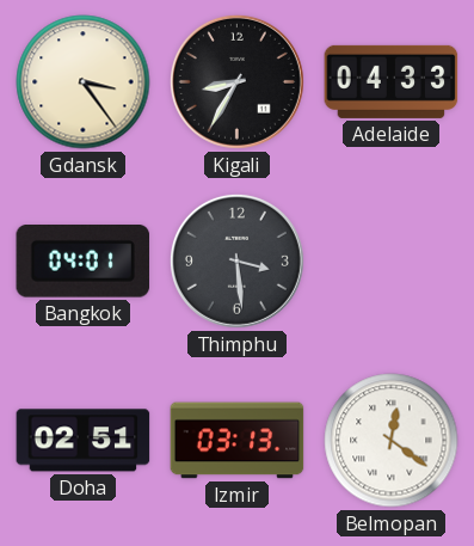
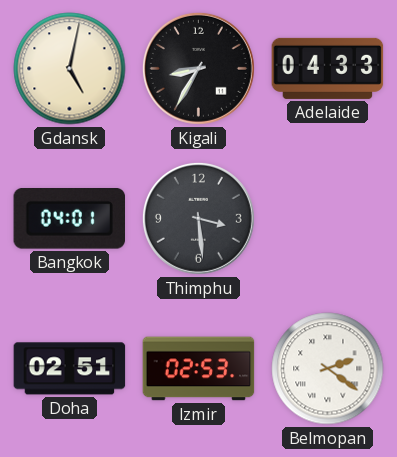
Gdansk: 3:24 -> 5:02 (70, 69)
Izmir: 03:13 -> 02:53 (199, 369)
Belmopan: 12:21 -> 2:21 (328, 369)
